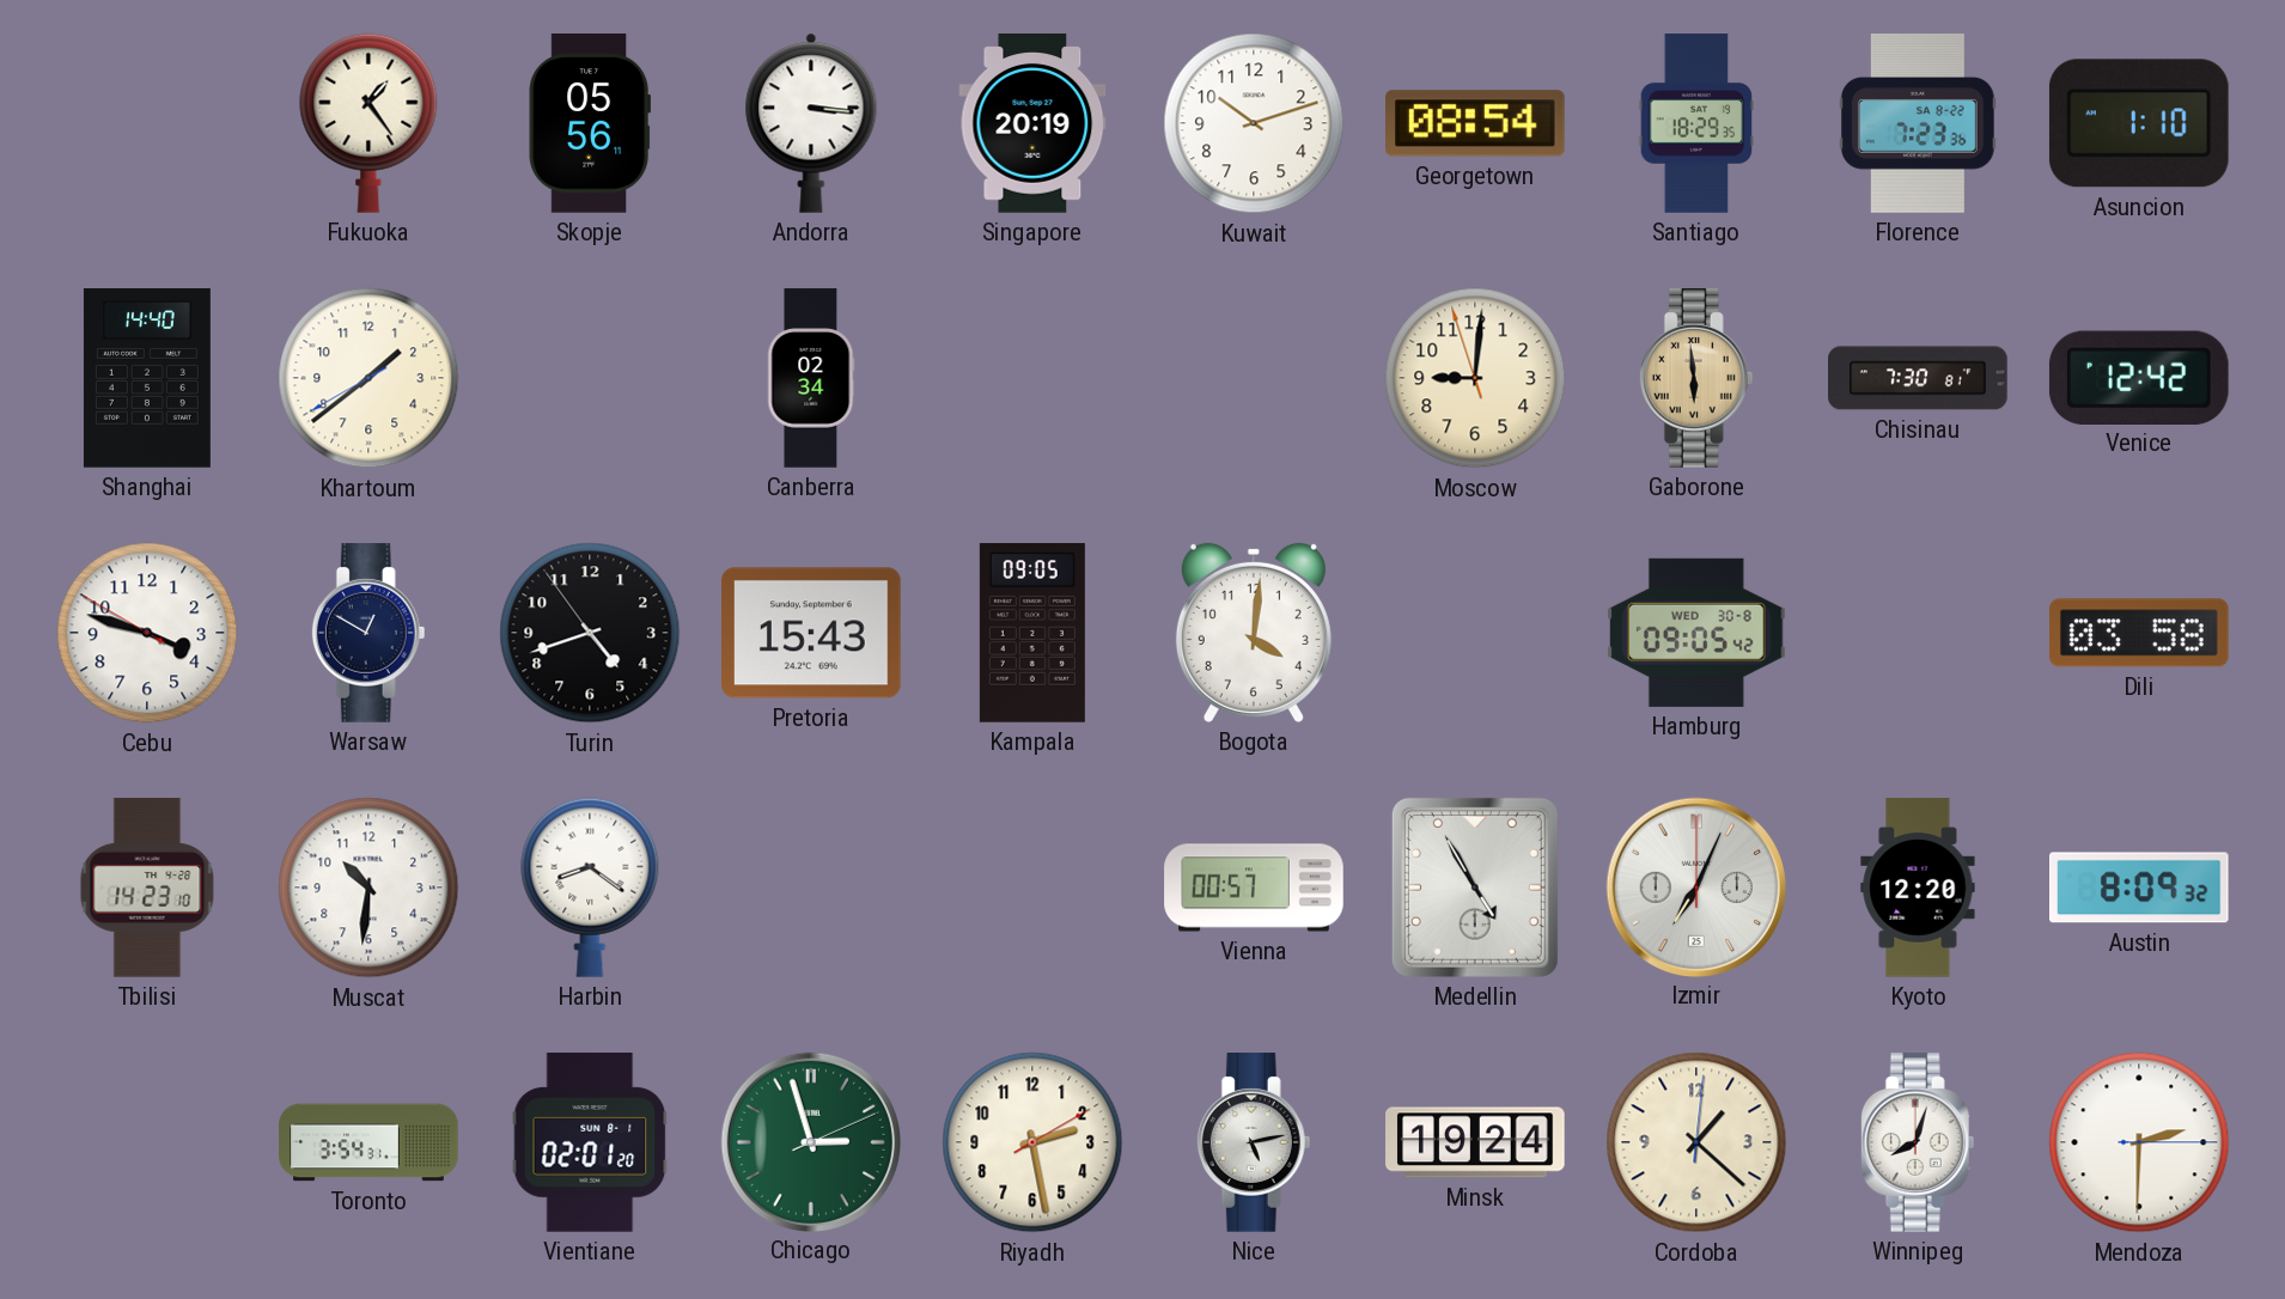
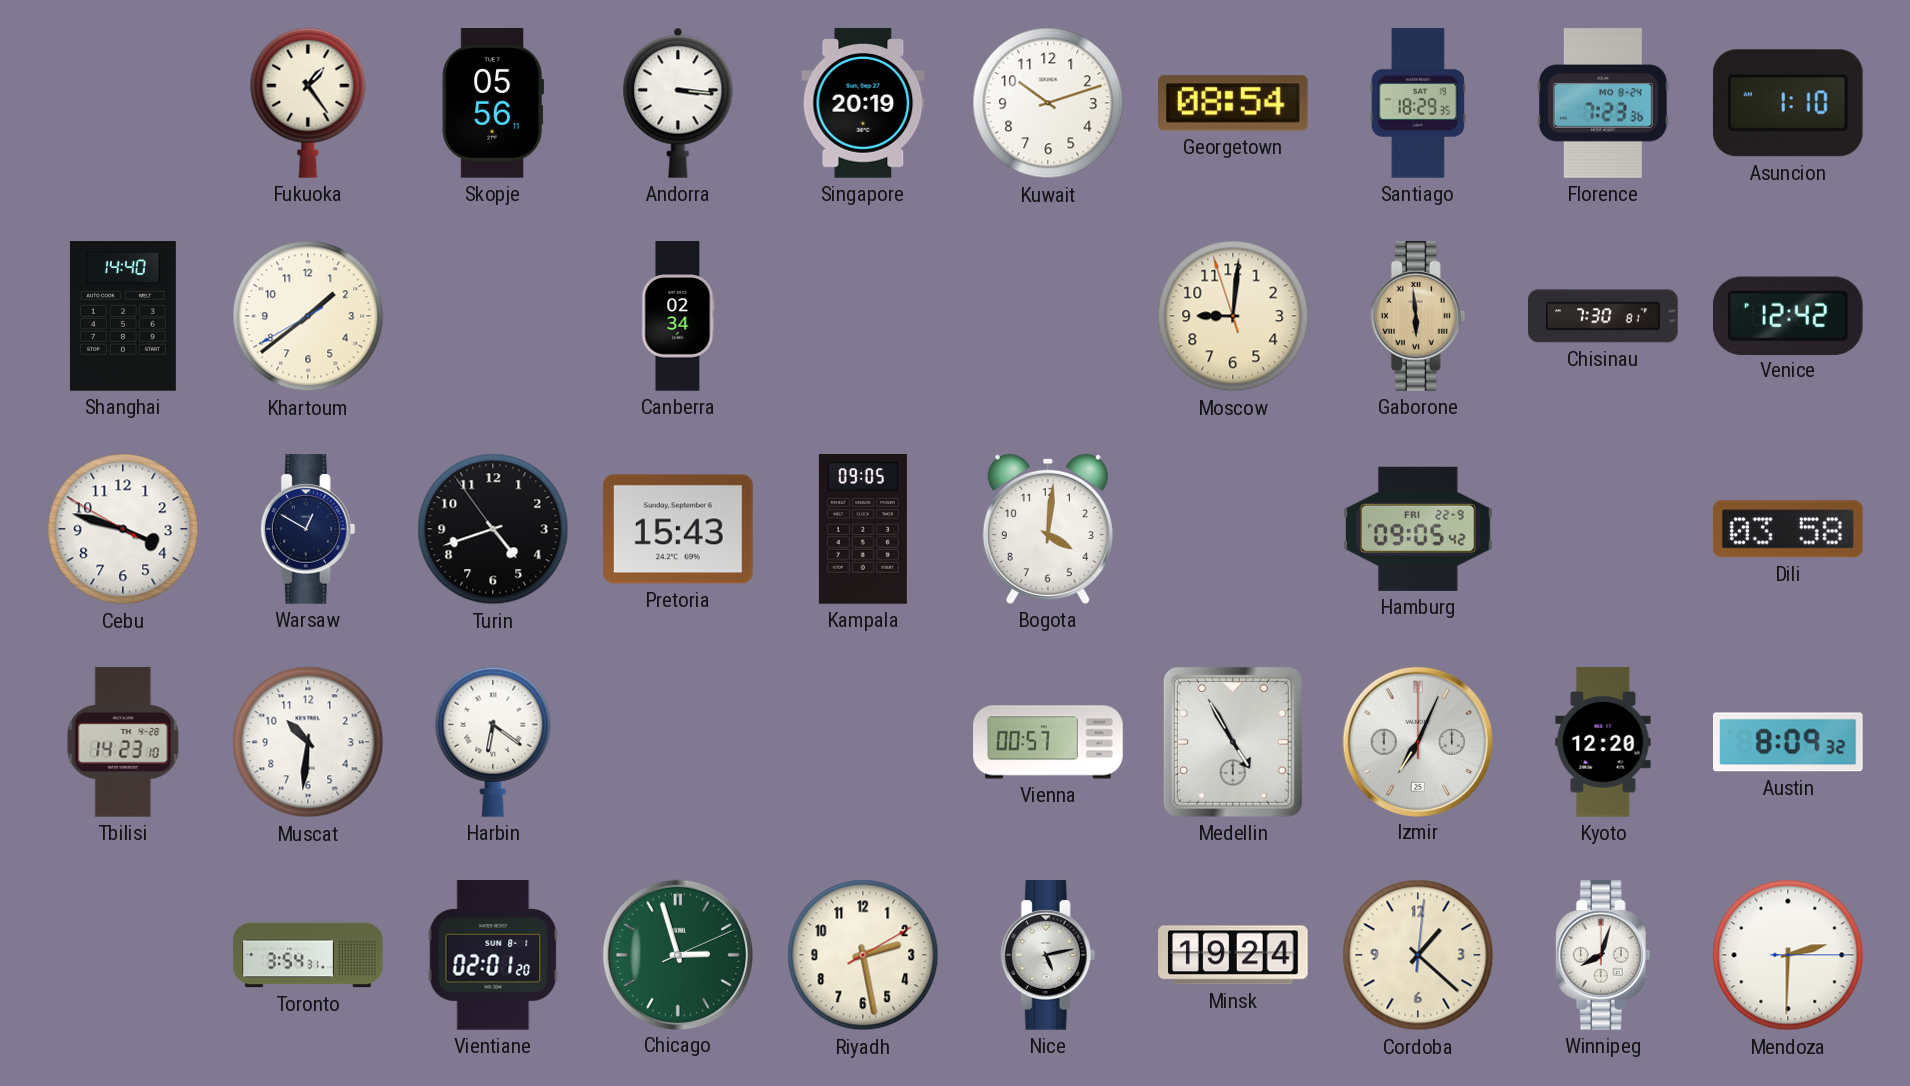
Florence date: SA 8-22 -> MO 8-24 (1603, 103)
Hamburg date: WED 30-8 -> FRI 22-9 (1419, 529)
Harbin: 8:21 -> 6:21 (493, 742)
